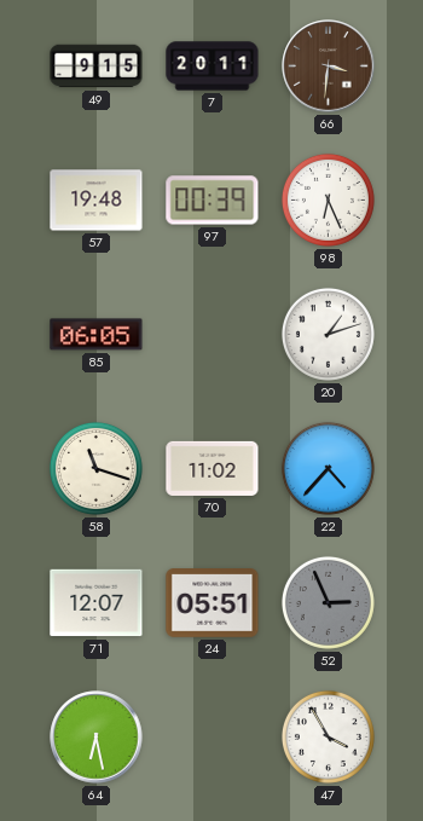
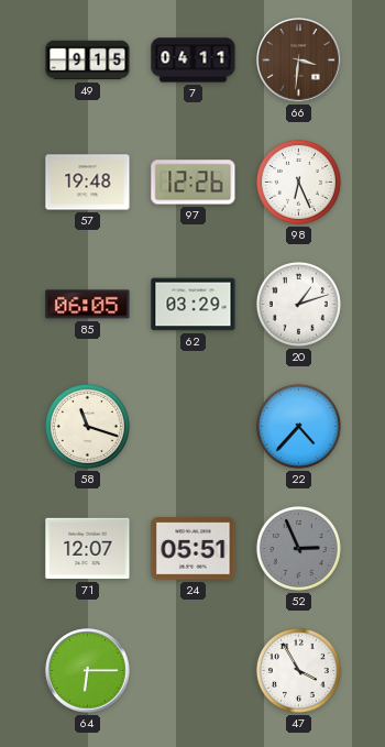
7: 20:11 -> 04:11 (194, 61)
97: 00:39 -> 12:26 (194, 183)
62: none -> 03:29 (194, 305)
70: 11:02 -> none (213, 468)
64: 6:28 -> 6:15 (88, 671)
